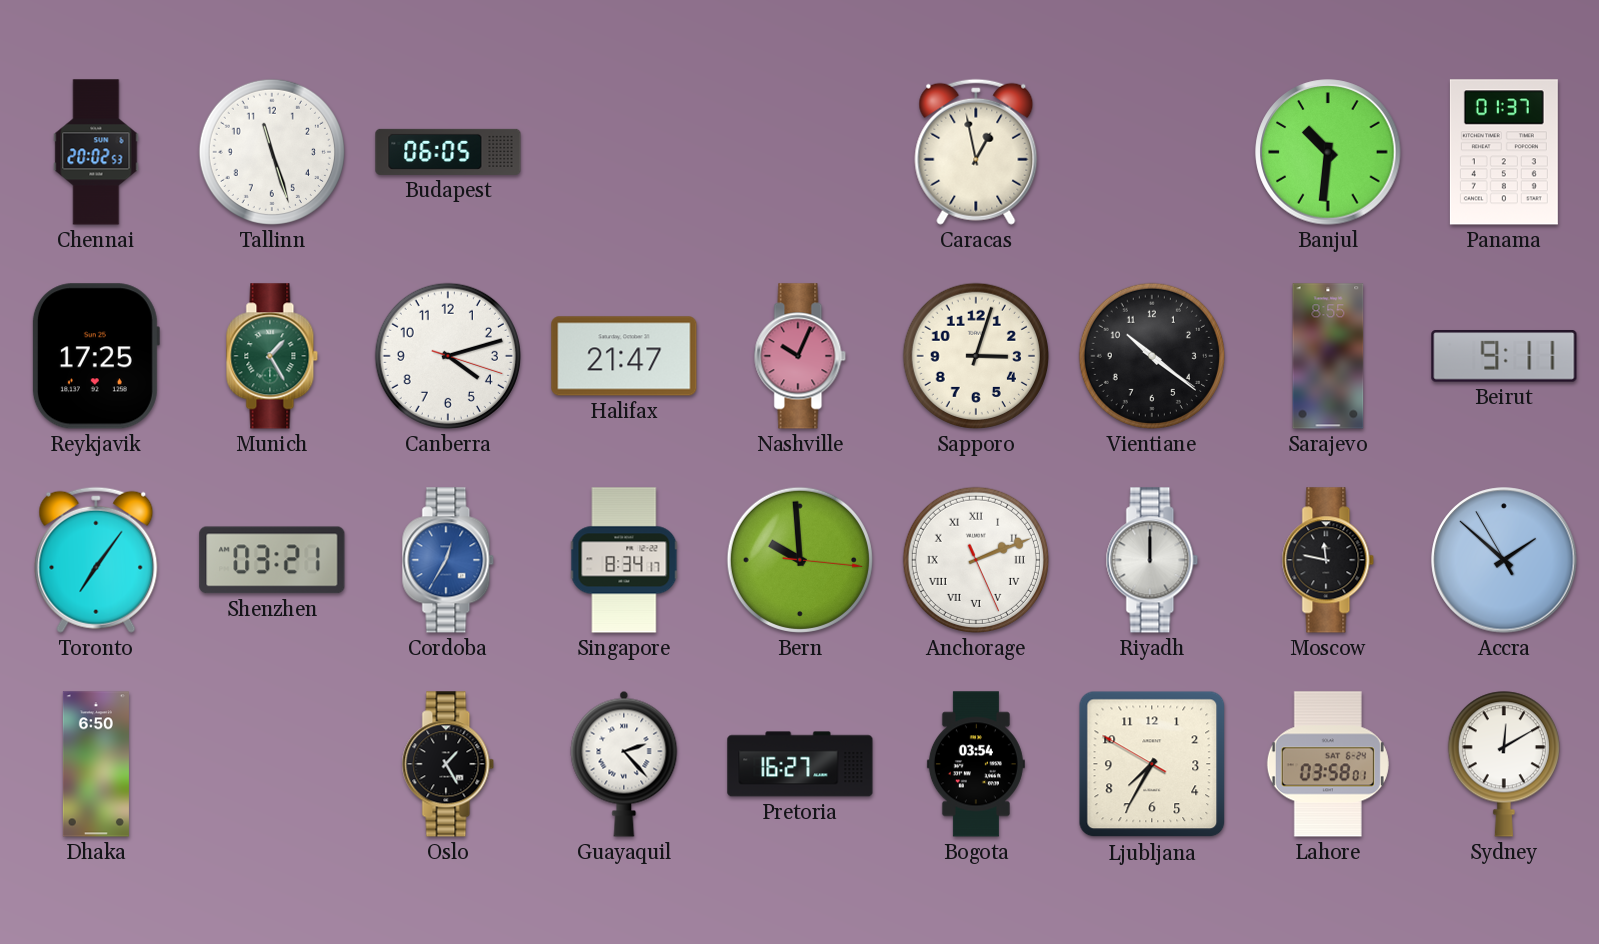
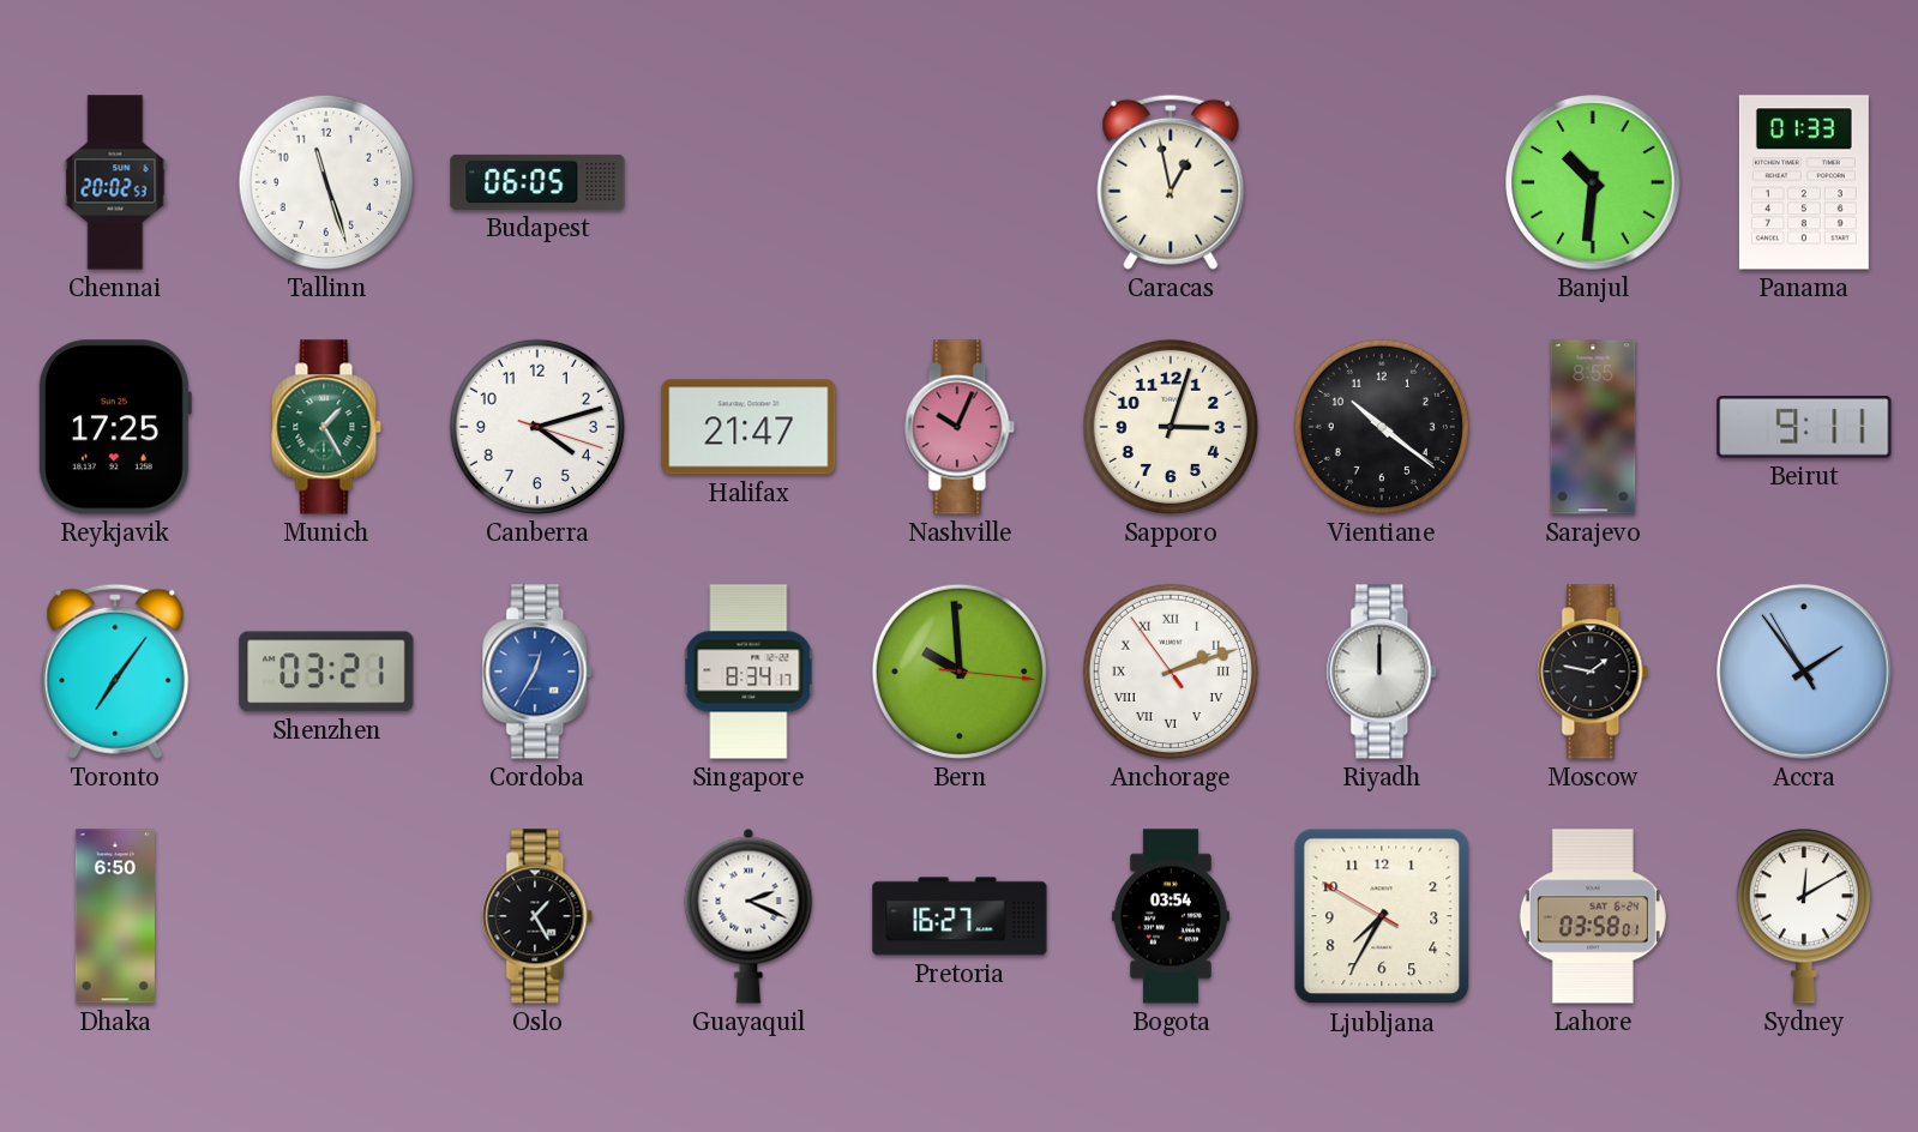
Panama: 01:37 -> 01:33 (1804, 182)
Anchorage: 2:11:26 -> 2:11:54 (1171, 672)
Moscow: 11:47 -> 1:47 (1593, 672)
Accra: 1:51 -> 1:53 (1804, 672)
Guayaquil: 2:23 -> 2:19 (748, 916)
